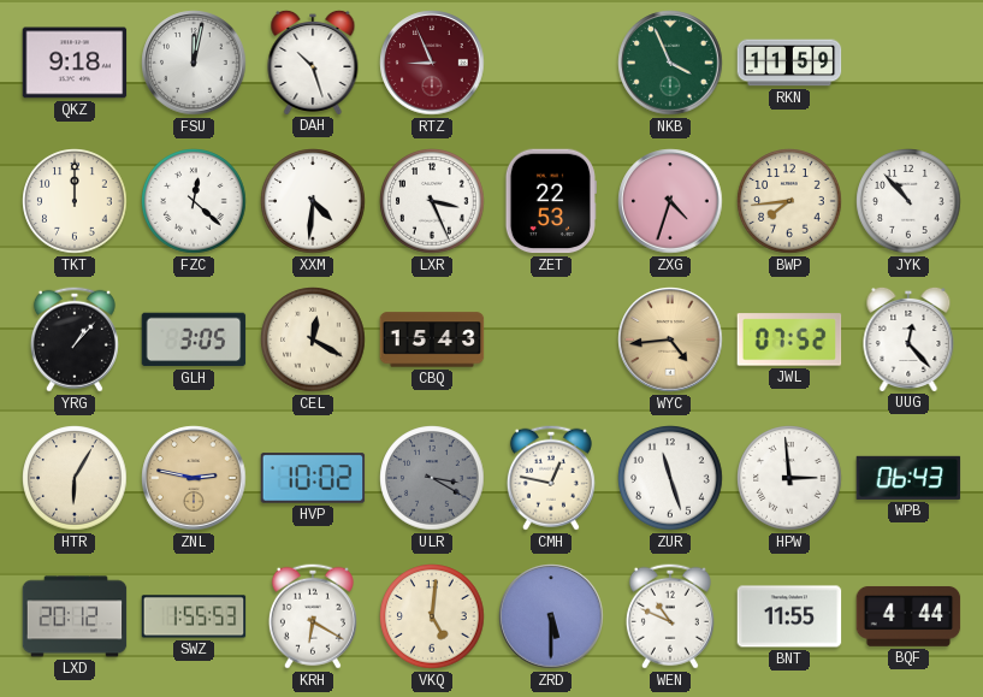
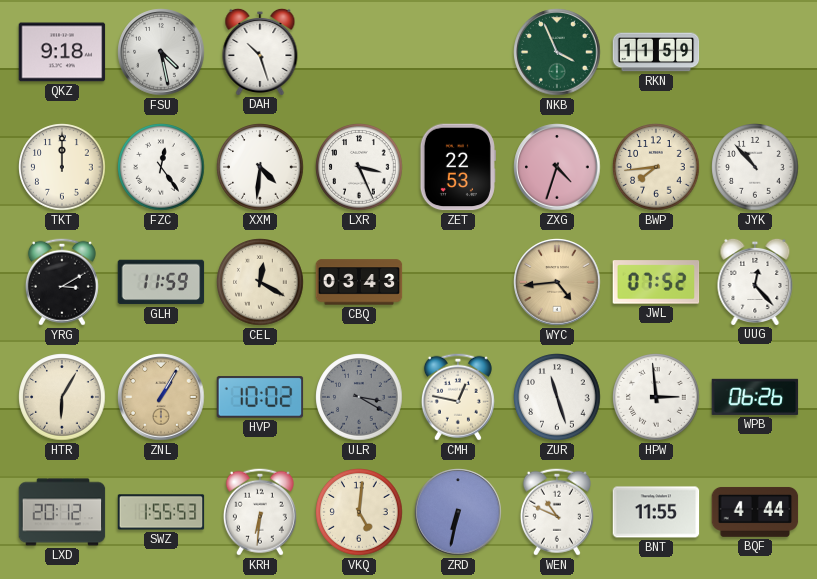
FSU: 12:02 -> 4:28 (161, 52)
RTZ: 8:56 -> none (432, 63)
FZC: 12:22 -> 12:24 (161, 167)
YRG: 1:07 -> 3:10 (62, 282)
GLH: 3:05 -> 11:59 (161, 282)
CBQ: 15:43 -> 03:43 (359, 282)
ZNL: 2:47 -> 1:05 (161, 397)
WPB: 06:43 -> 06:26 (755, 397)
KRH: 6:20 -> 6:31 (260, 512)
ZRD: 5:30 -> 6:32 (458, 512)
